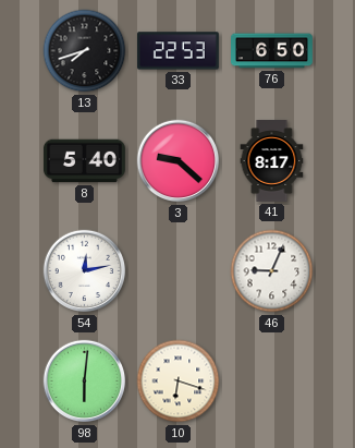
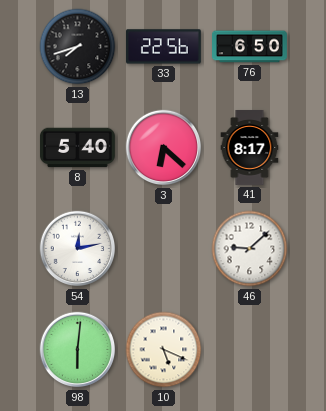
33: 22:53 -> 22:56 (163, 47)
3: 9:22 -> 6:22 (164, 148)
46: 9:04 -> 9:08 (250, 249)
10: 6:18 -> 5:19 (164, 350)
